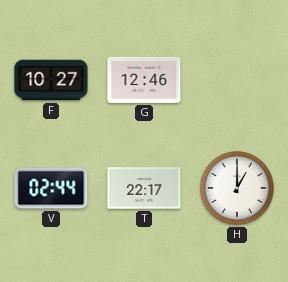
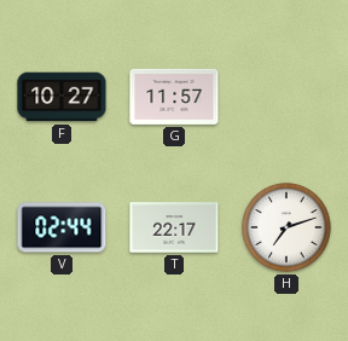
G: 12:46 -> 11:57 (174, 97)
H: 1:00 -> 7:12 (286, 227)
